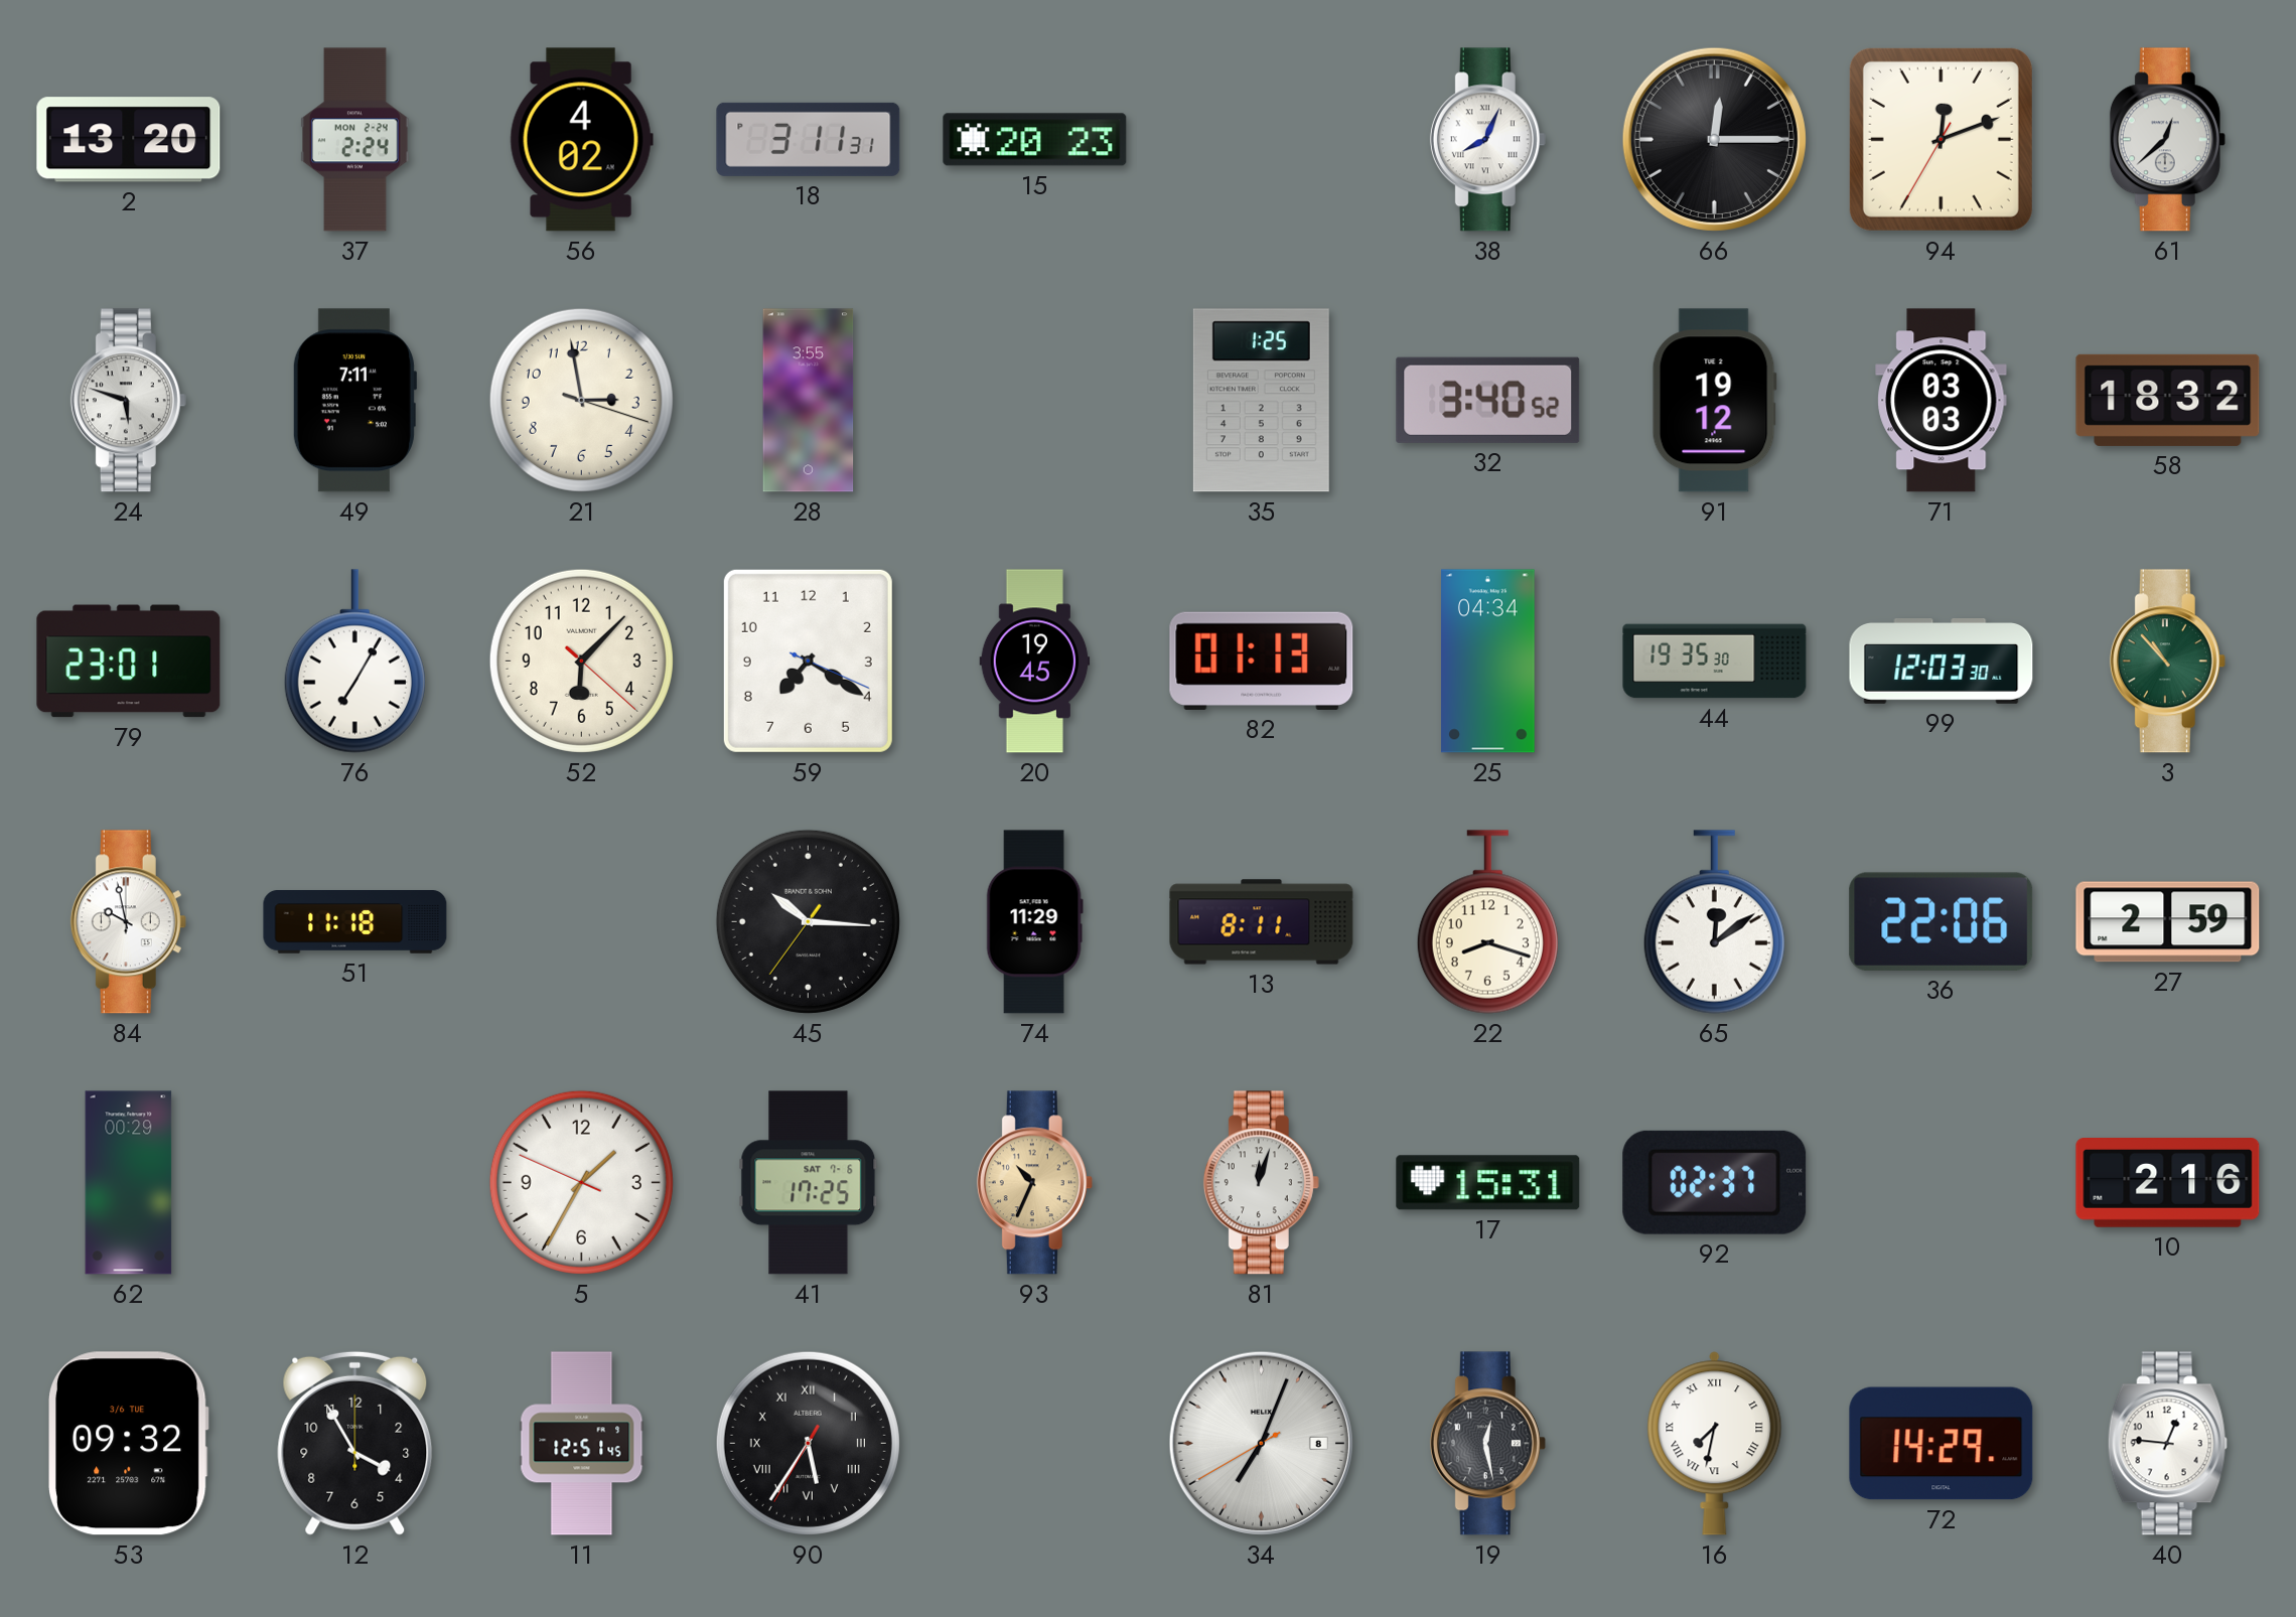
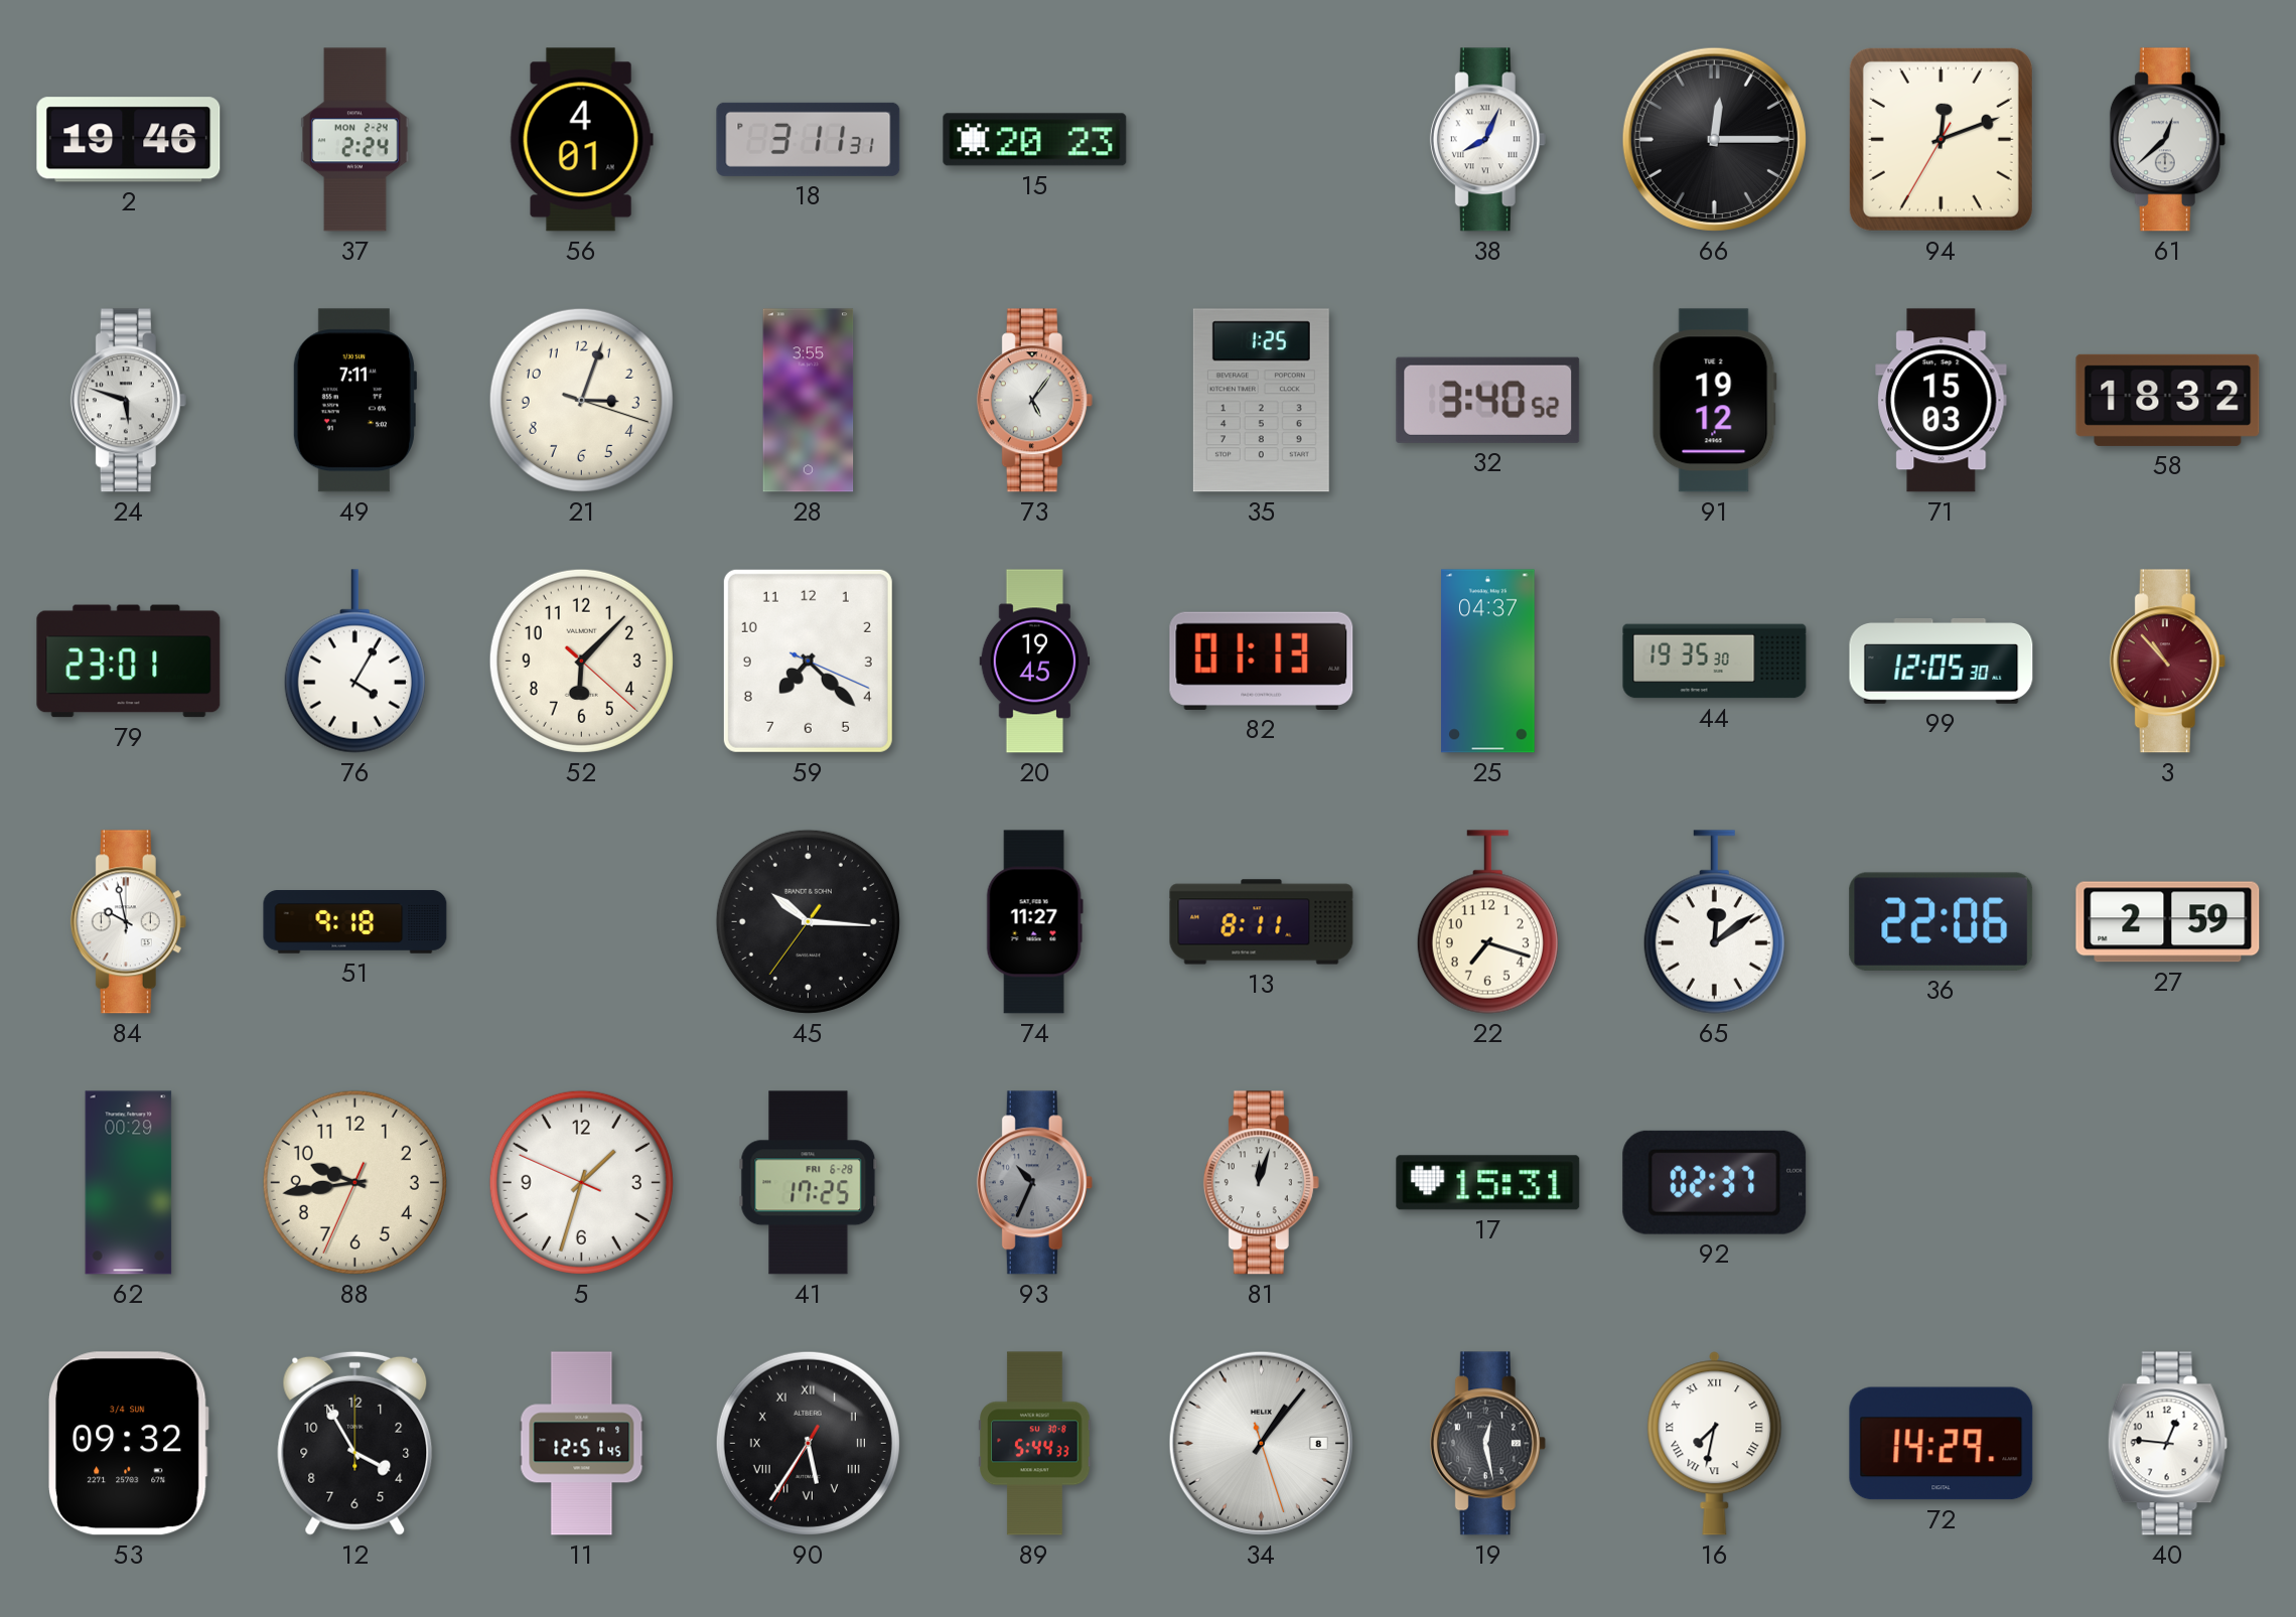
2: 13:20 -> 19:46 (129, 140)
56: 4:02 -> 4:01 (581, 140)
21: 2:58 -> 3:03 (581, 400)
73: none -> 5:06 (1034, 401)
71: 03:03 -> 15:03 (1942, 401)
76: 7:05 -> 4:05 (354, 661)
59: 7:20 -> 7:22 (808, 660)
25: 04:34 -> 04:37 (1488, 661)
99: 12:03 -> 12:05 (1942, 661)
3 dial: green -> burgundy (2167, 661)
51: 11:18 -> 9:18 (355, 922)
74: 11:29 -> 11:27 (1034, 922)
22: 8:18 -> 7:18 (1487, 922)
88: none -> 9:43 (354, 1182)
5: 1:34 -> 1:32 (581, 1182)
41 date: SAT 7-6 -> FRI 6-28 (809, 1183)
93 dial: champagne -> grey (1034, 1183)
10: 2:16 -> none (2168, 1183)
53 date: 3/6 TUE -> 3/4 SUN (128, 1444)
89: none -> 5:44 (1035, 1444)
34: 7:03 -> 1:06 (1261, 1443)
